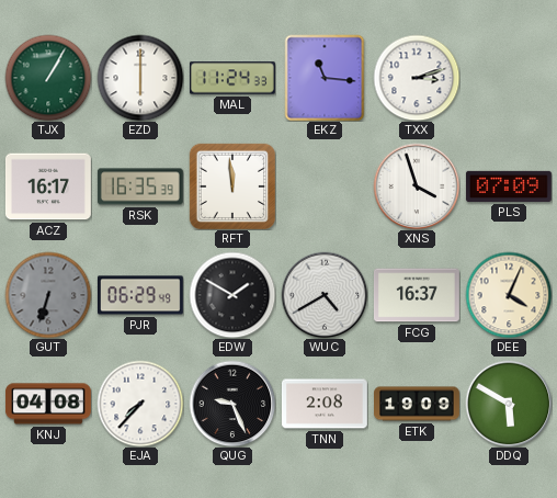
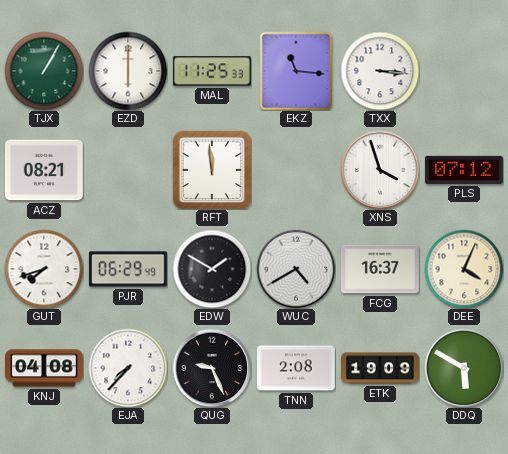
MAL: 11:24 -> 11:25 (212, 71)
TXX: 3:12 -> 3:16 (380, 71)
ACZ: 16:17 -> 08:21 (44, 170)
RSK: 16:35 -> none (140, 186)
PLS: 07:09 -> 07:12 (464, 170)
GUT: 6:33 -> 7:42 (44, 269)
GUT dial: grey -> white (44, 269)
